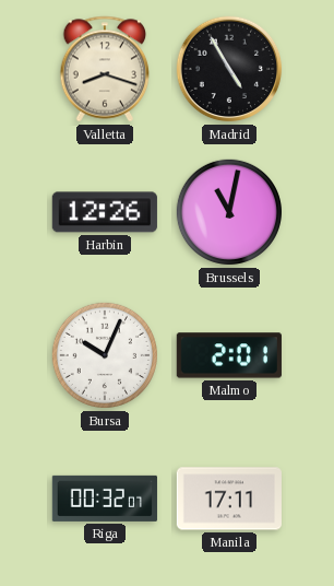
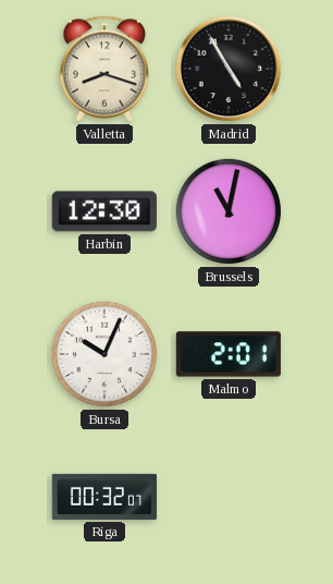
Harbin: 12:26 -> 12:30 (104, 211)
Manila: 17:11 -> none (229, 499)
